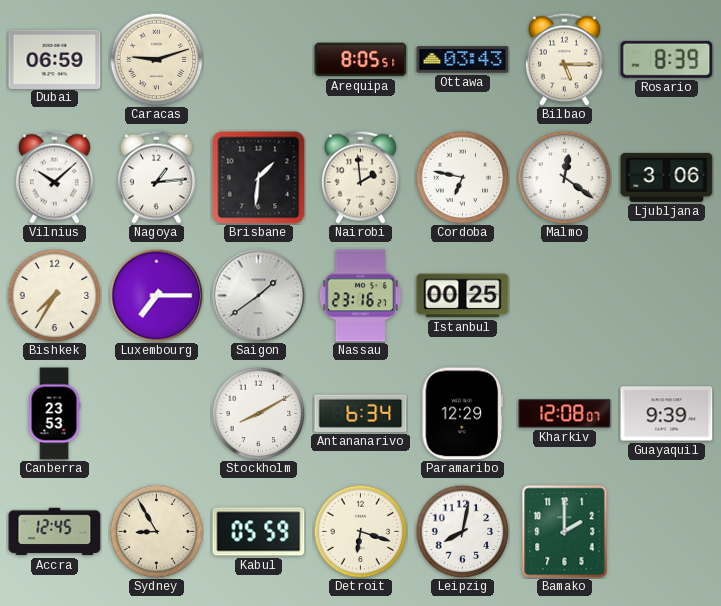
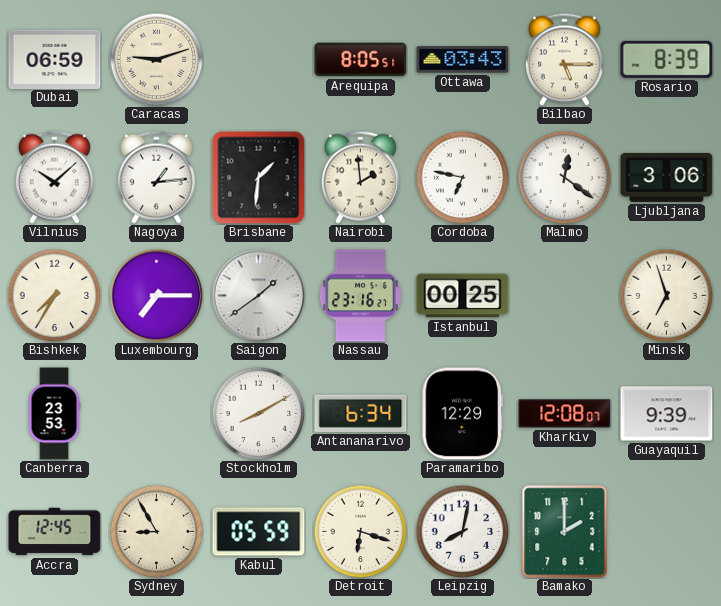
Minsk: none -> 6:57 (666, 295)
